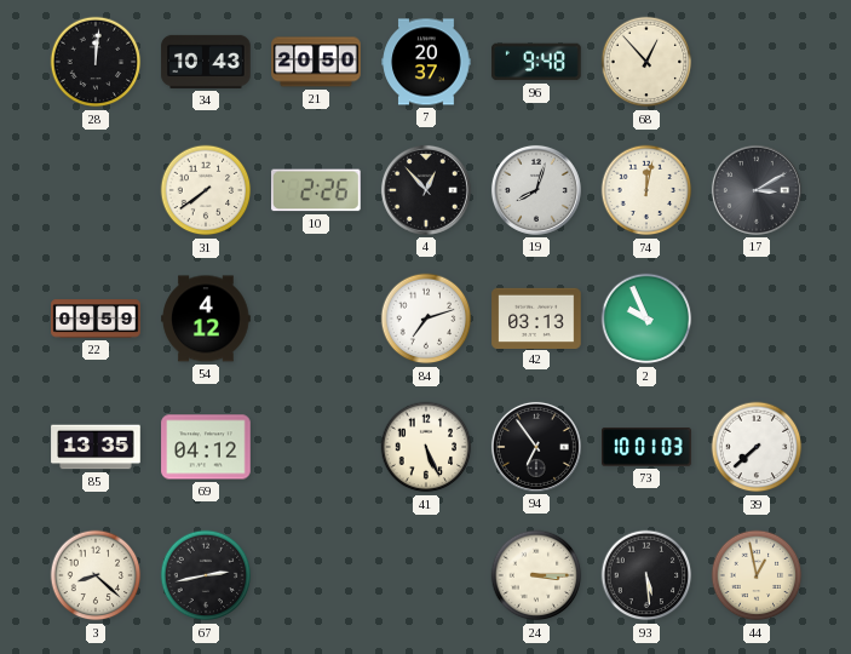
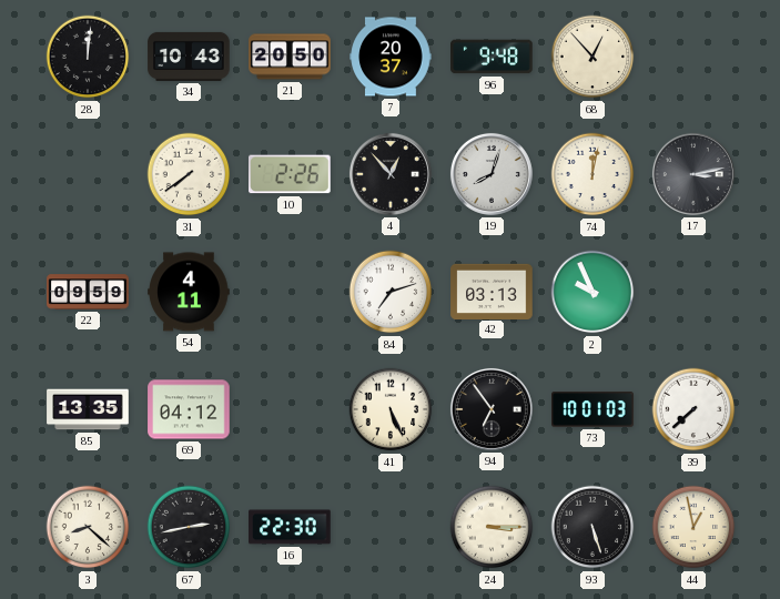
17: 3:10 -> 3:13 (693, 174)
54: 4:12 -> 4:11 (189, 292)
16: none -> 22:30 (290, 527)
93: 5:29 -> 5:27 (592, 527)
